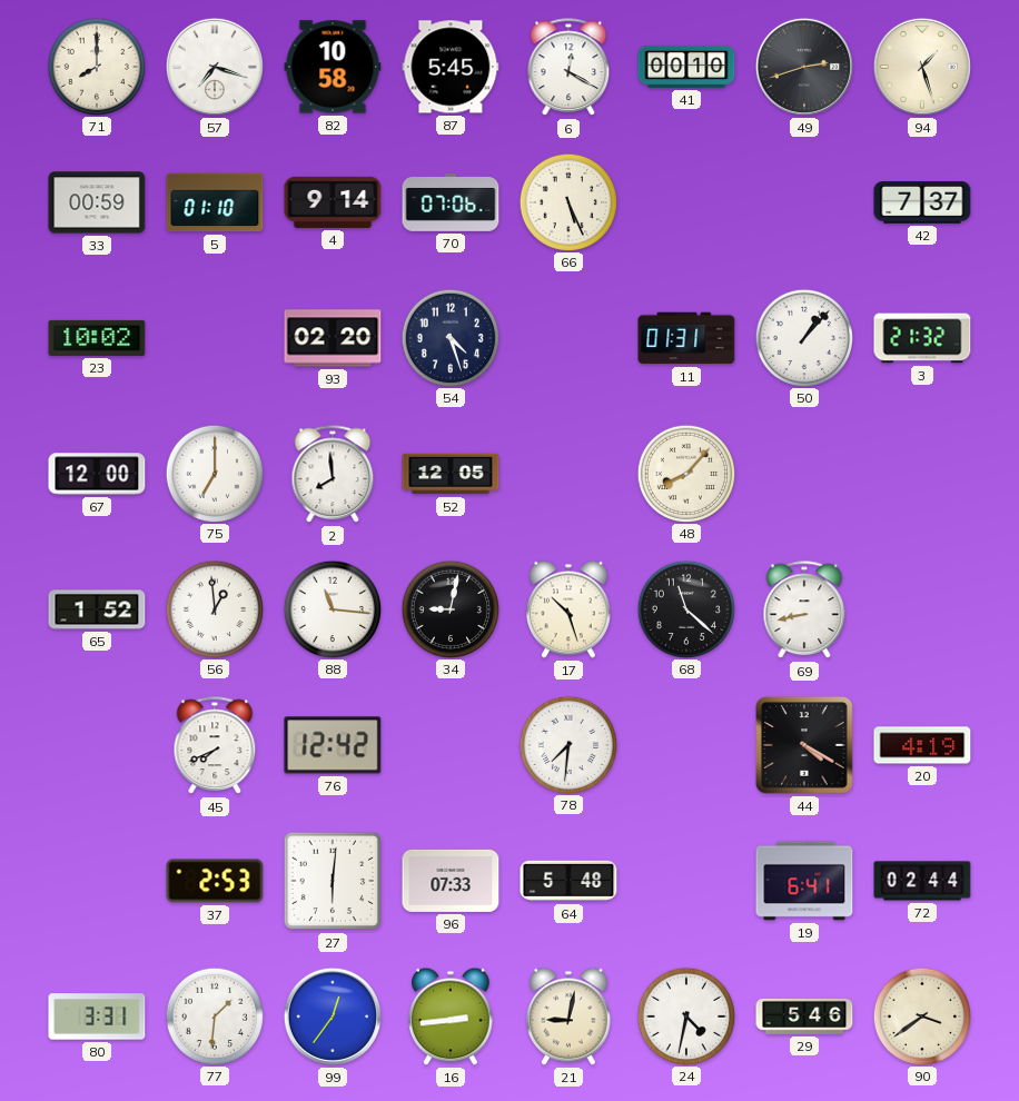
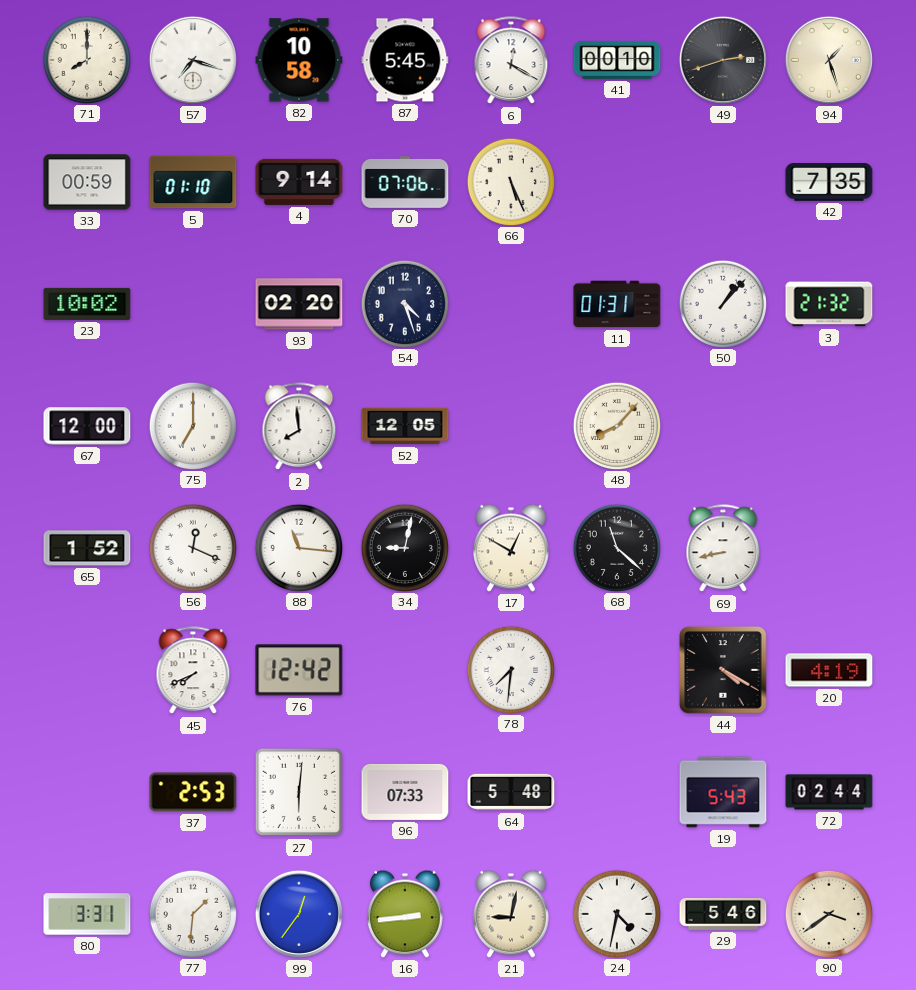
42: 7:37 -> 7:35 (829, 183)
56: 12:59 -> 12:19 (192, 547)
17: 10:27 -> 12:50 (512, 548)
19: 6:41 -> 5:43 (723, 792)
